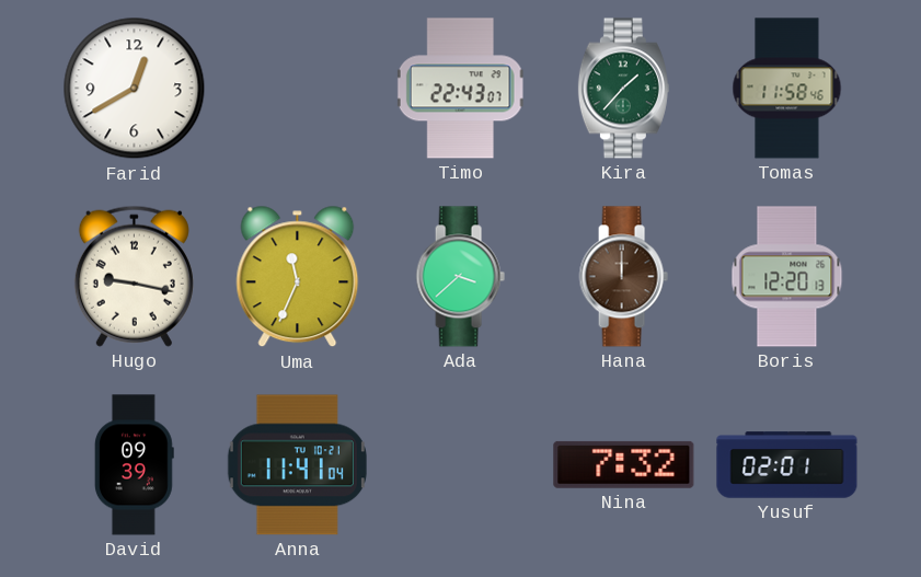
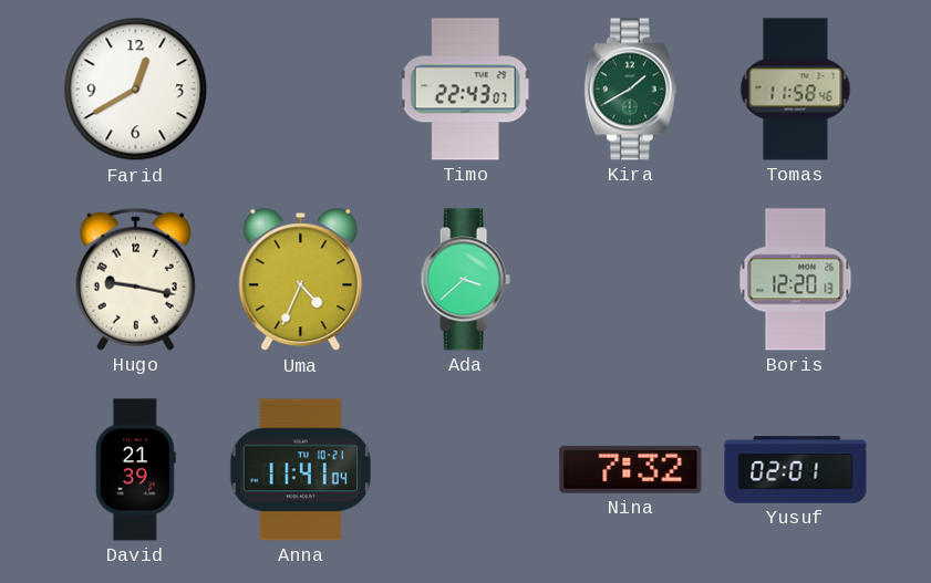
Kira: 1:37 -> 1:40 (630, 90)
Uma: 11:34 -> 4:34 (301, 280)
Hana: 12:00 -> none (623, 277)
David: 09:39 -> 21:39 (135, 470)
